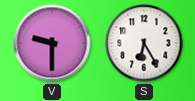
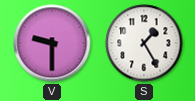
S: 6:25 -> 1:25 (144, 43)
